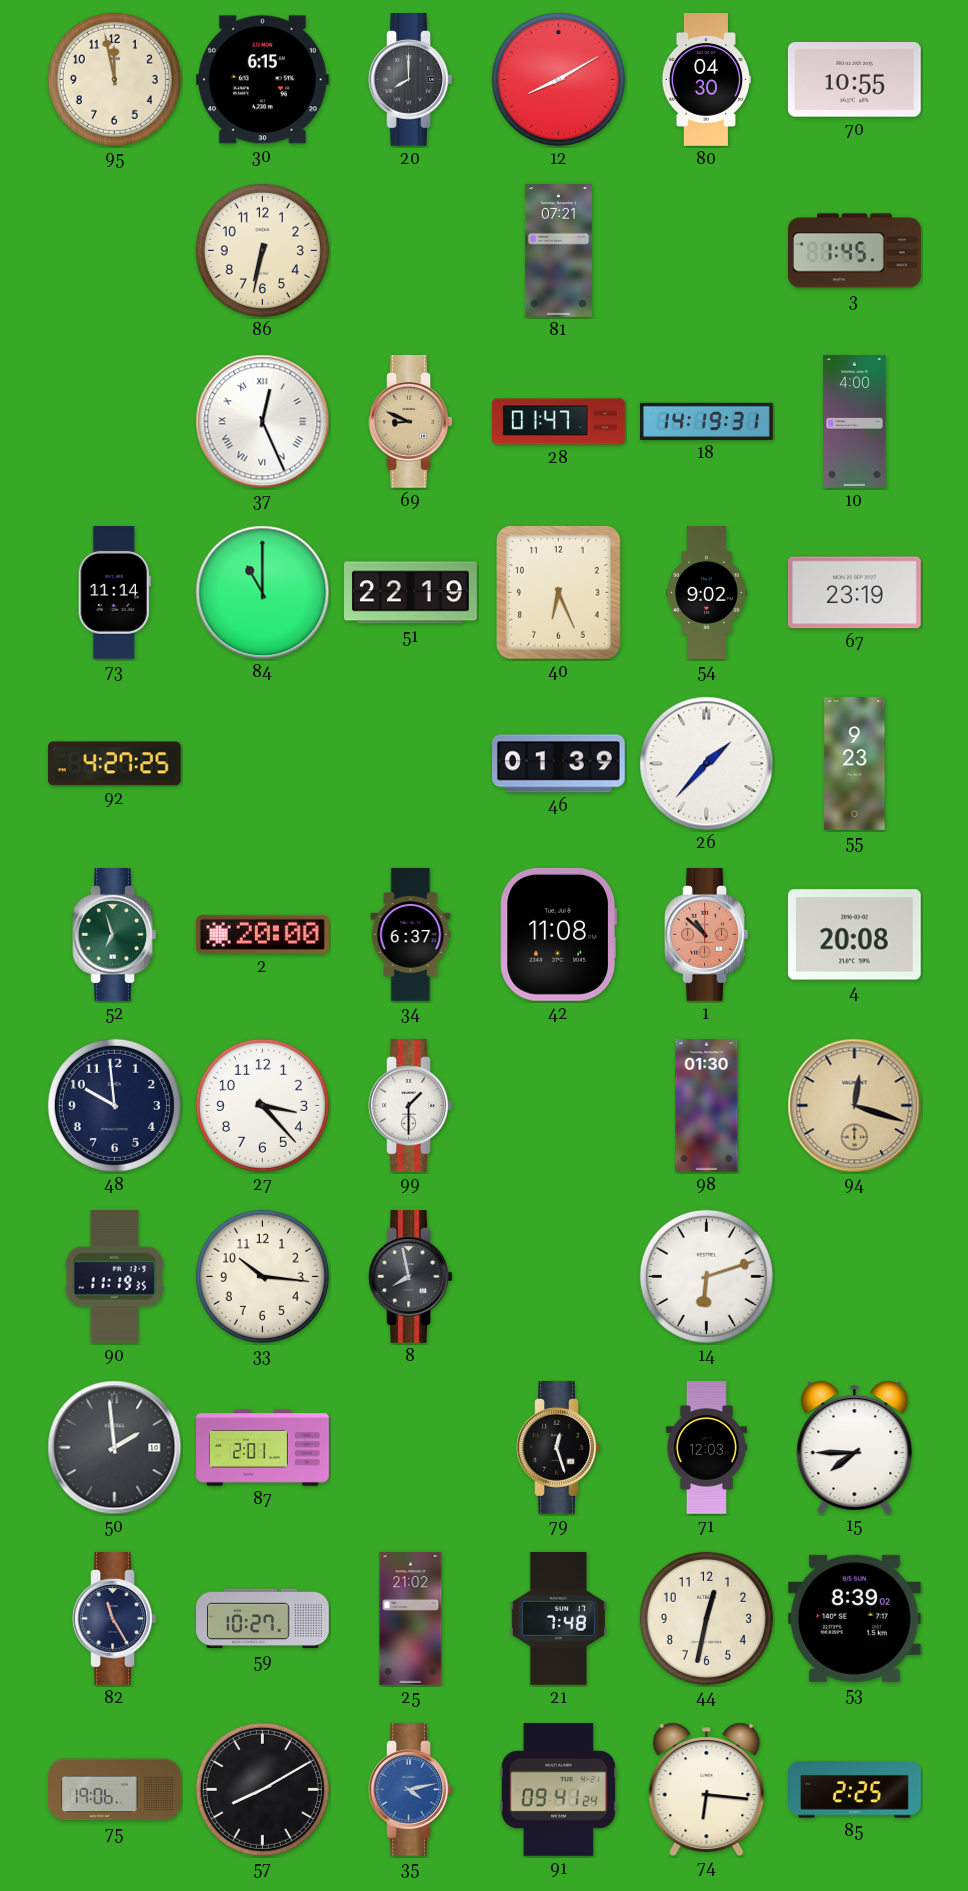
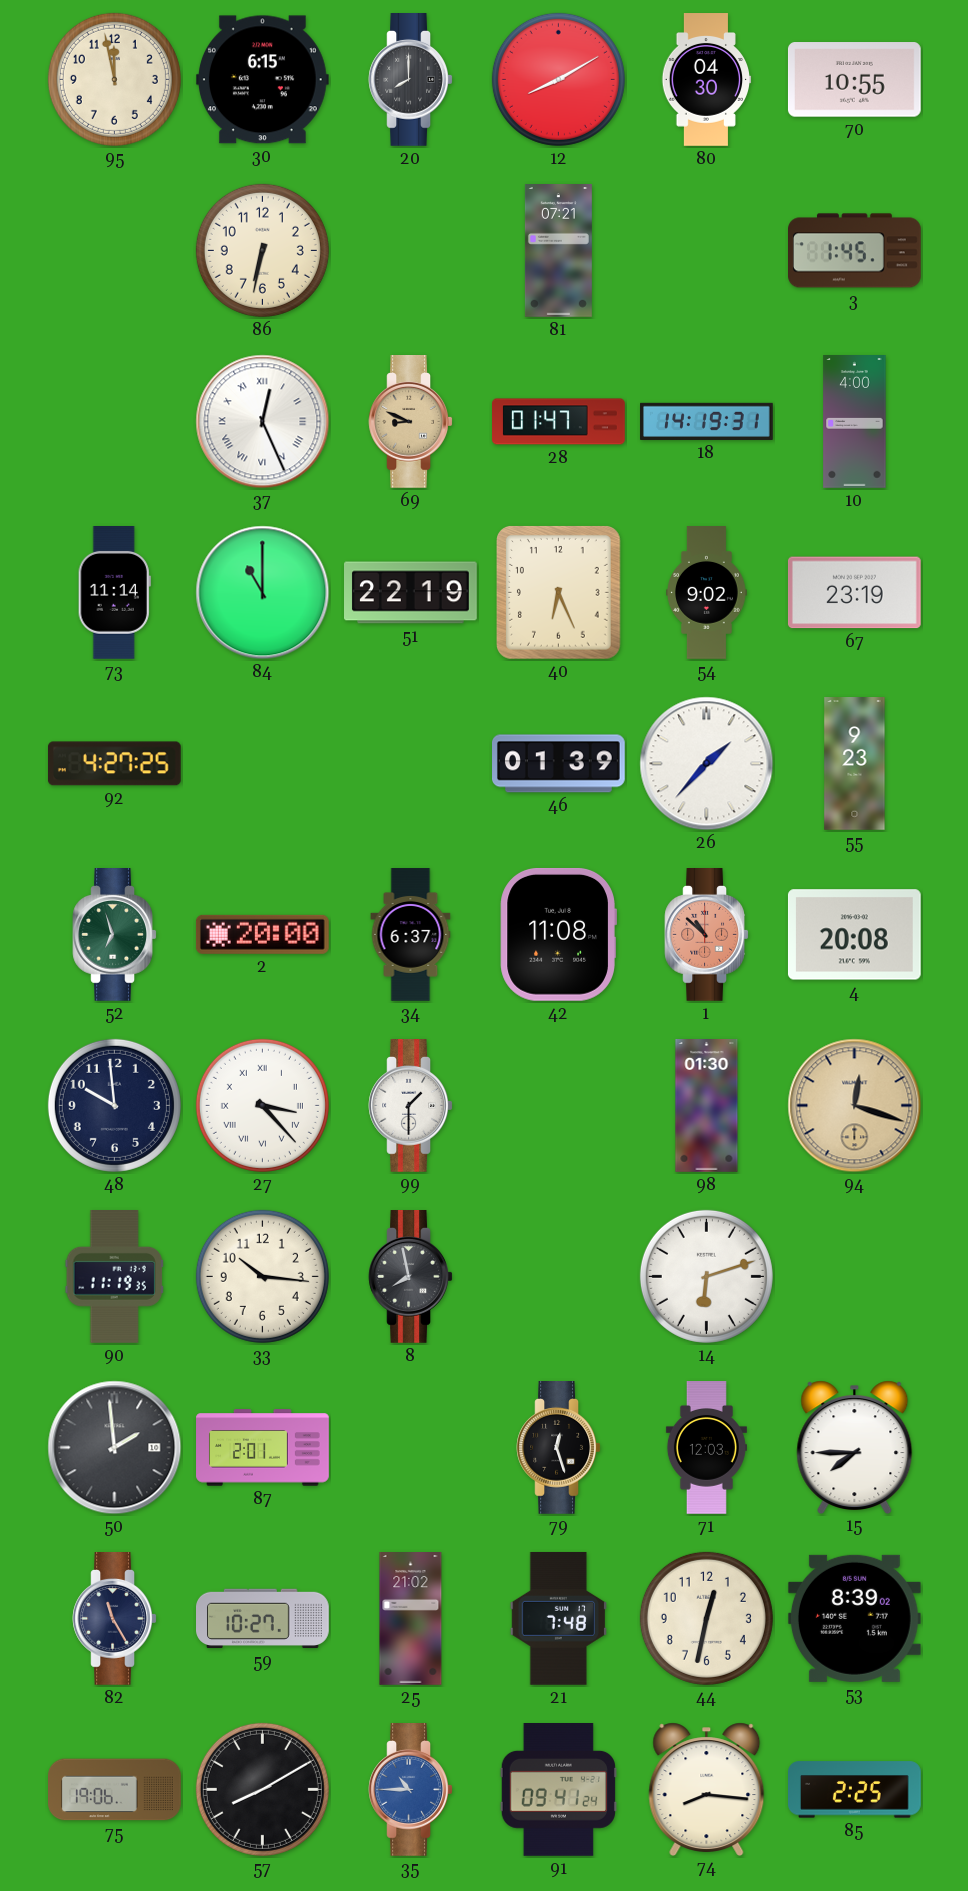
27 numerals: Arabic -> Roman (262, 1105)
35: 4:13 -> 10:45 (411, 1790)
74: 6:16 -> 8:16 (707, 1789)
